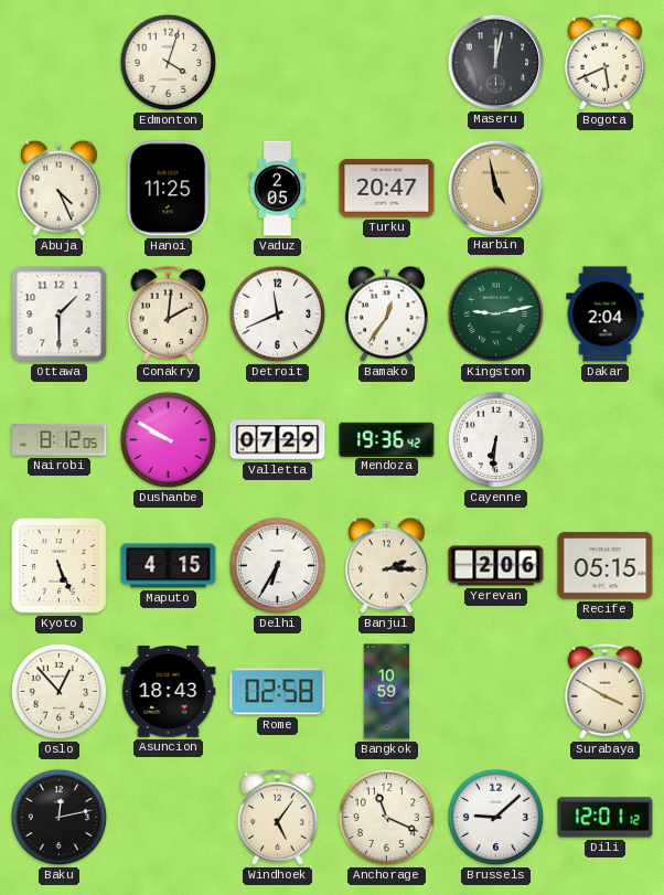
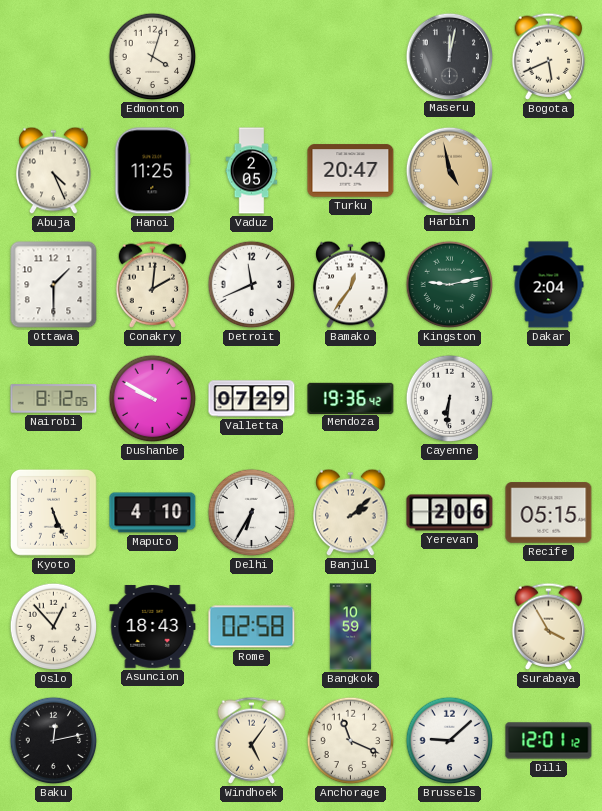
Maputo: 4:15 -> 4:10 (153, 513)
Banjul: 2:15 -> 2:08 (351, 513)
Surabaya: 3:50 -> 3:55 (549, 626)
